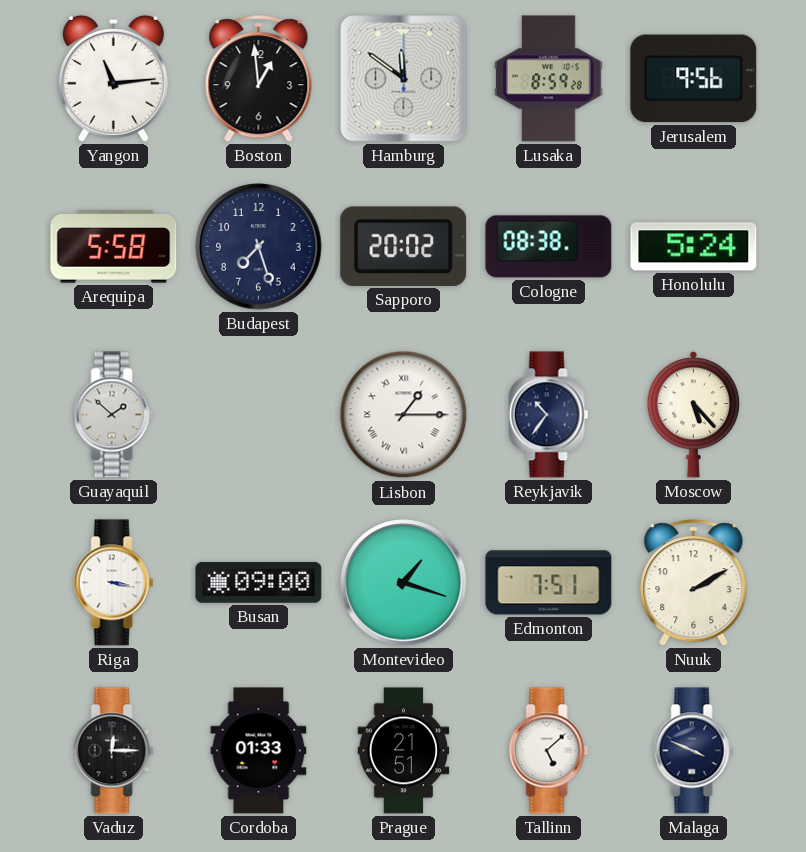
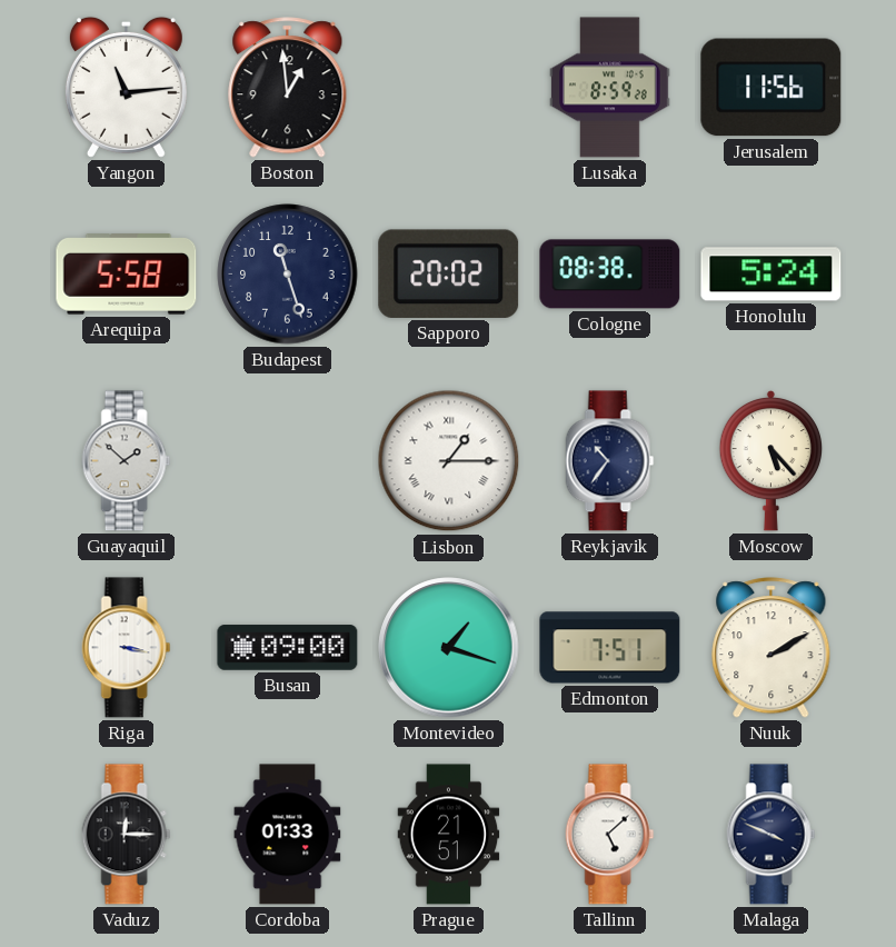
Hamburg: 11:51 -> none (404, 79)
Jerusalem: 9:56 -> 11:56 (771, 88)
Budapest: 7:27 -> 11:27 (288, 275)
